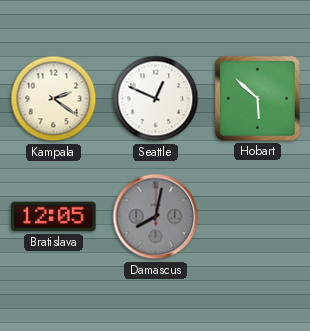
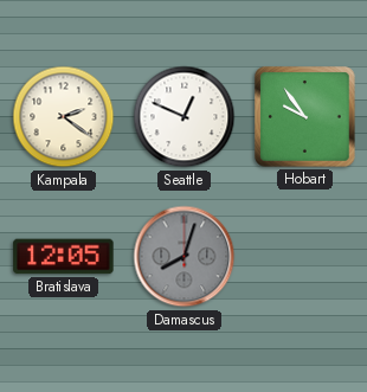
Hobart: 5:52 -> 9:54 (305, 117)
Damascus: 8:02 -> 8:03 (185, 257)
